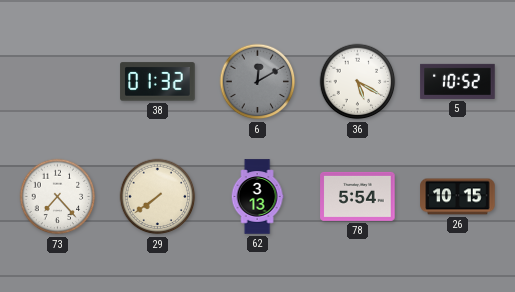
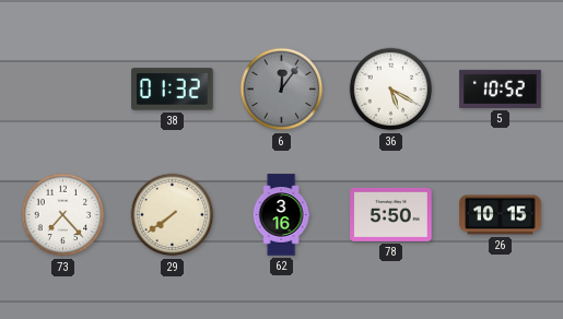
6: 12:10 -> 12:06 (282, 90)
62: 3:13 -> 3:16 (281, 215)
78: 5:54 -> 5:50 (391, 214)
